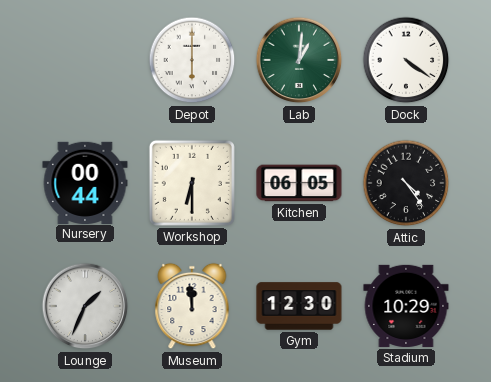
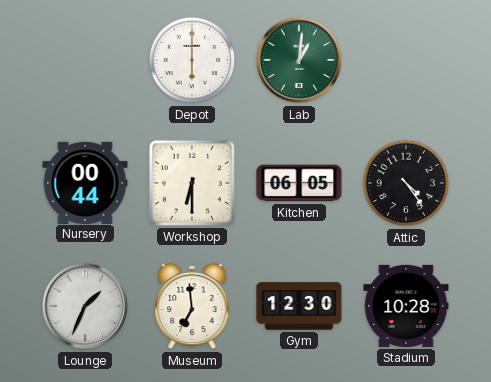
Dock: 4:21 -> none (406, 60)
Museum: 11:59 -> 6:59 (192, 306)
Stadium: 10:29 -> 10:28 (406, 306)
